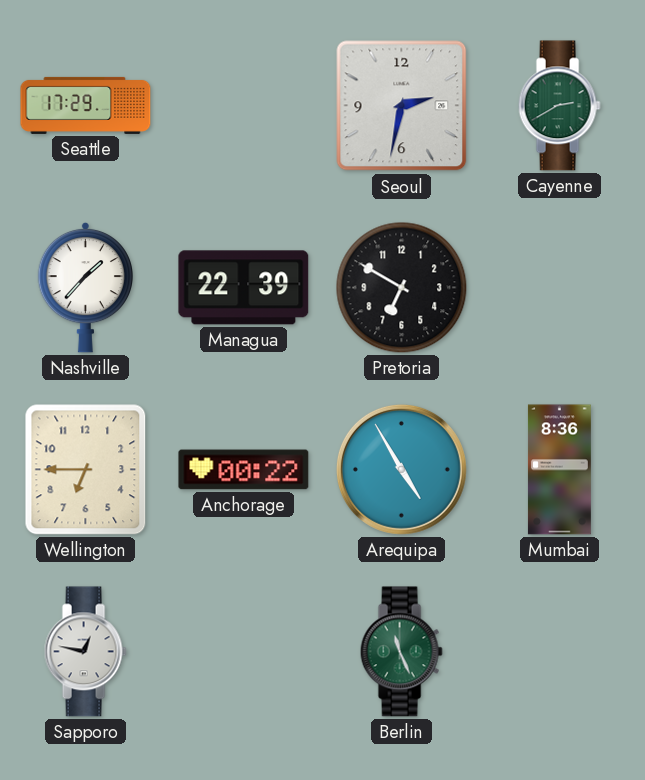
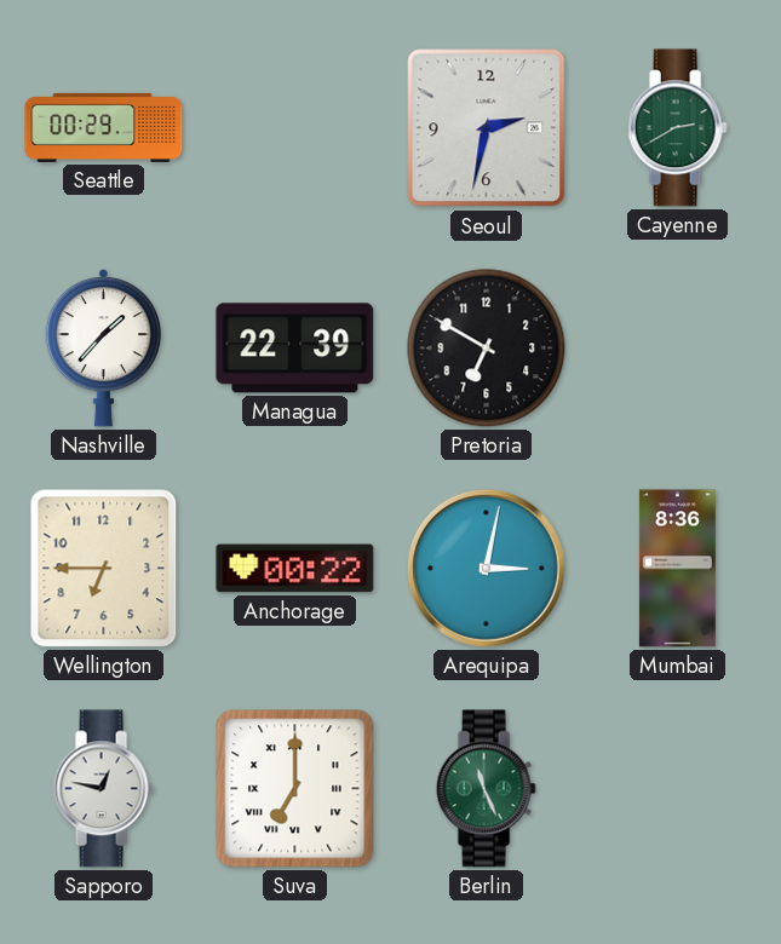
Seattle: 17:29 -> 00:29 (104, 127)
Arequipa: 4:55 -> 3:02 (486, 568)
Suva: none -> 7:00 (295, 789)
